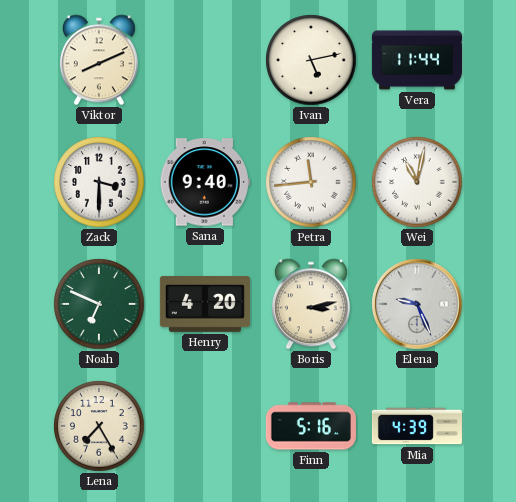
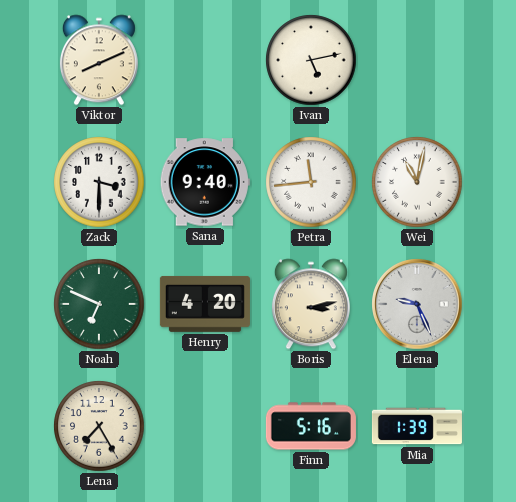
Vera: 11:44 -> none (417, 60)
Mia: 4:39 -> 1:39 (417, 426)
